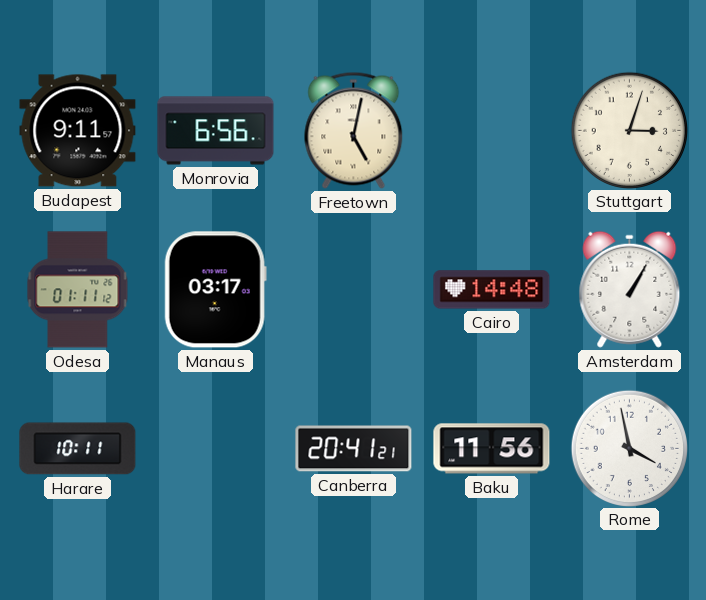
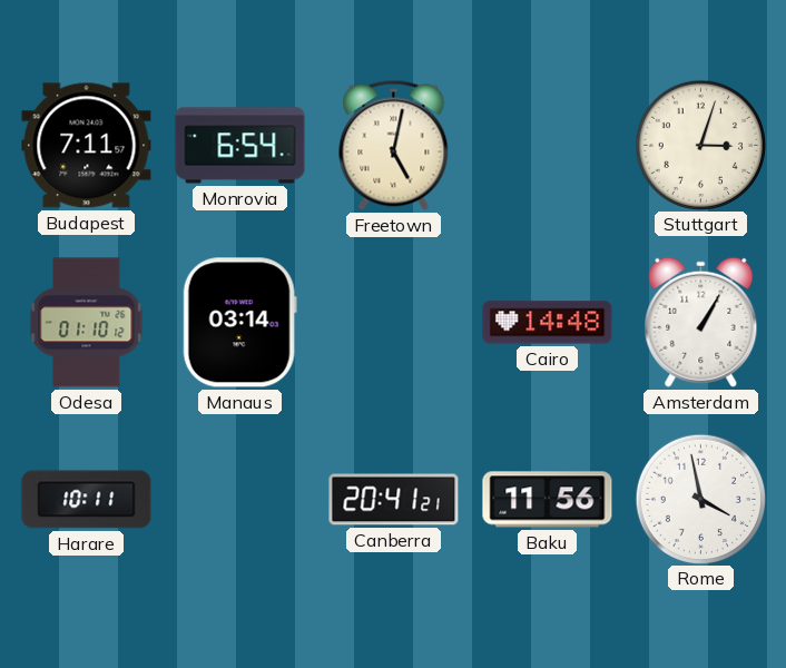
Budapest: 9:11 -> 7:11 (87, 146)
Monrovia: 6:56 -> 6:54 (240, 146)
Odesa: 01:11 -> 01:10 (87, 323)
Manaus: 03:17 -> 03:14 (239, 323)
